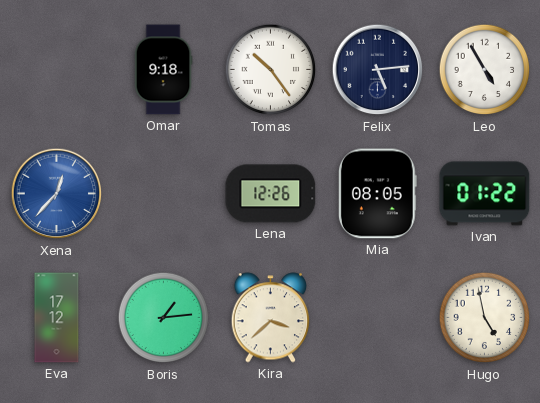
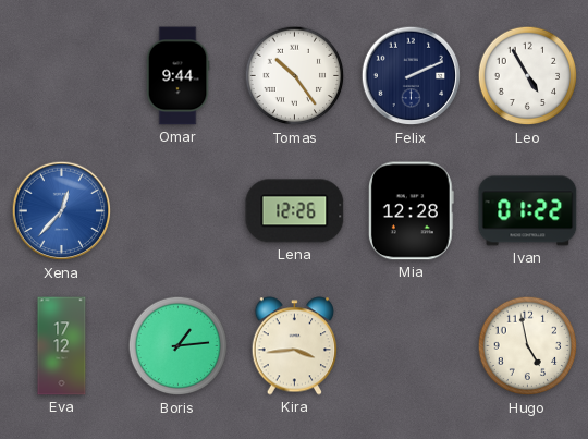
Omar: 9:18 -> 9:44 (177, 76)
Felix: 5:14 -> 2:11 (412, 76)
Mia: 08:05 -> 12:28 (411, 211)
Kira: 3:38 -> 3:44 (295, 346)
